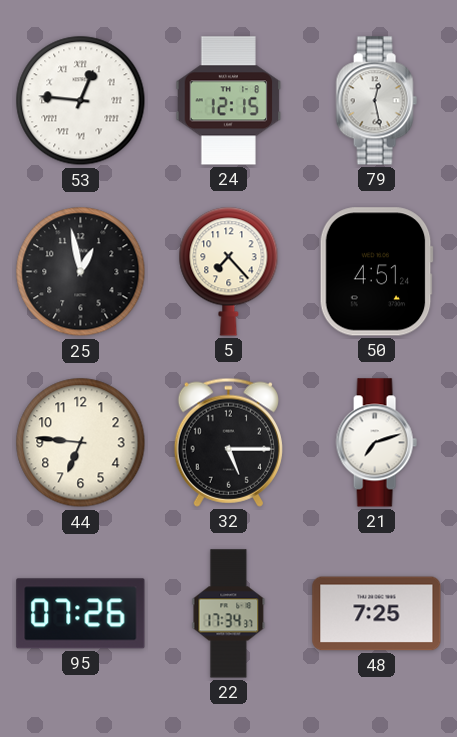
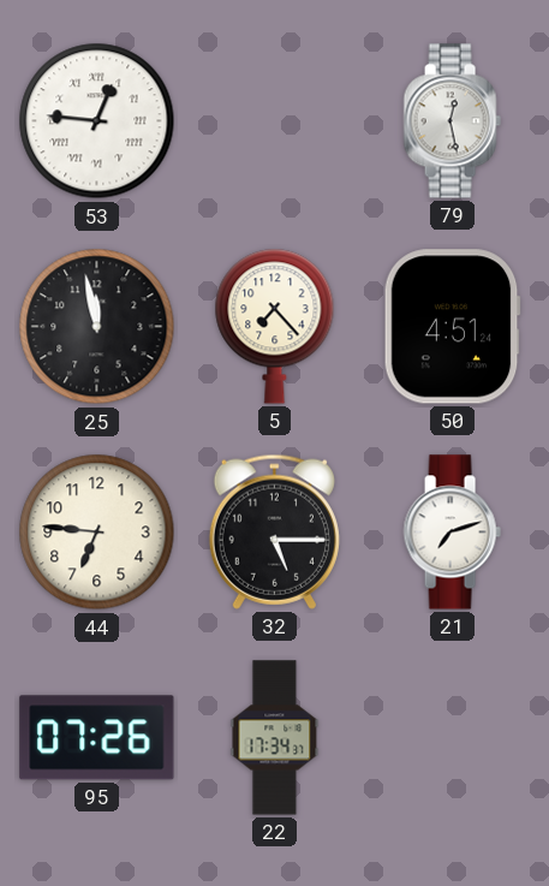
24: 12:15 -> none (229, 101)
25: 12:58 -> 11:58 (97, 327)
48: 7:25 -> none (377, 614)
